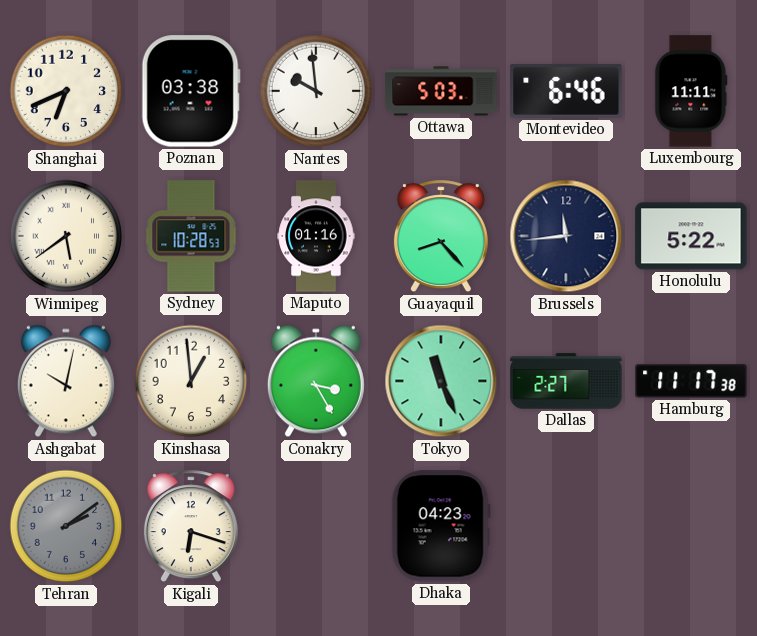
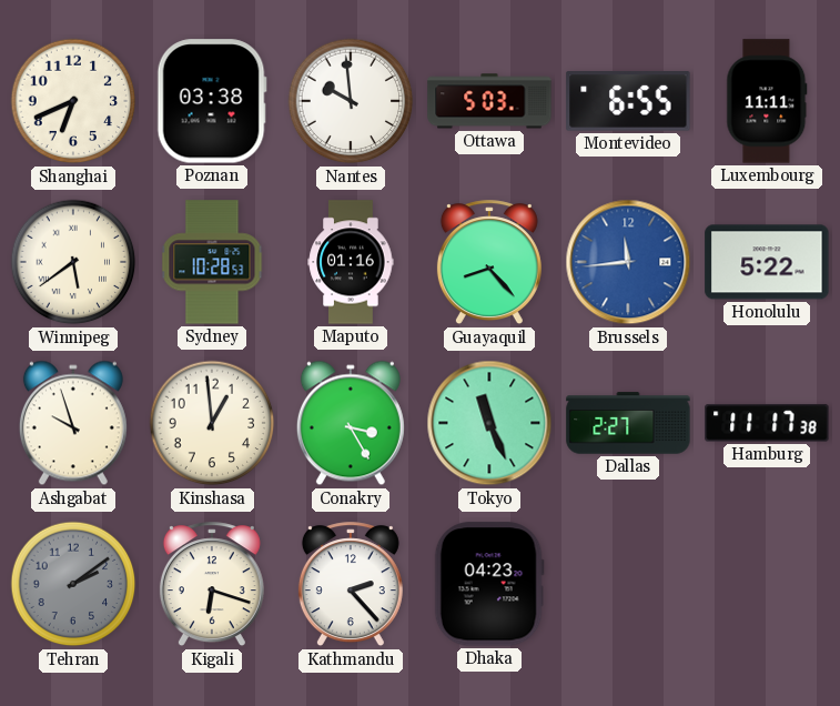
Montevideo: 6:46 -> 6:55 (628, 101)
Brussels dial: navy -> blue (628, 262)
Ashgabat: 10:02 -> 9:57 (73, 423)
Kathmandu: none -> 2:23 (351, 585)
